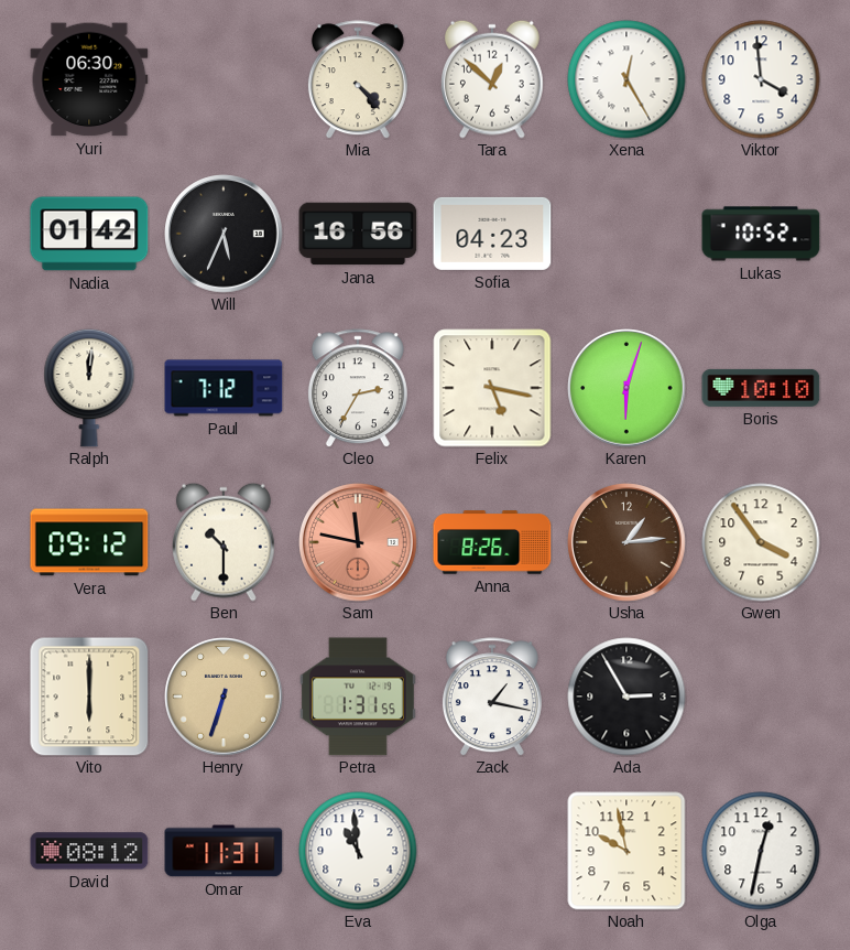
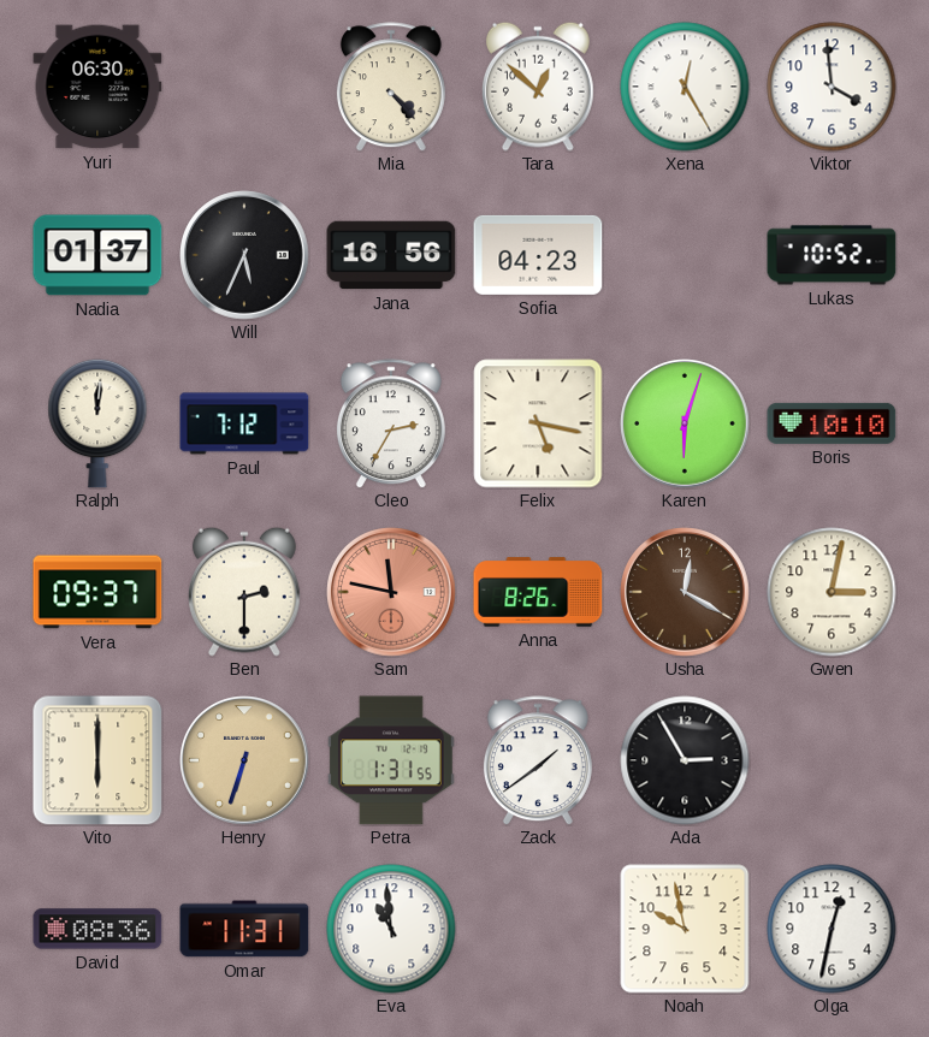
Nadia: 01:42 -> 01:37 (97, 255)
Vera: 09:12 -> 09:37 (97, 592)
Ben: 10:30 -> 2:30 (244, 592)
Usha: 1:14 -> 12:20 (685, 592)
Gwen: 3:54 -> 3:02 (832, 592)
Zack: 1:17 -> 1:39 (538, 760)
David: 08:12 -> 08:36 (97, 929)
